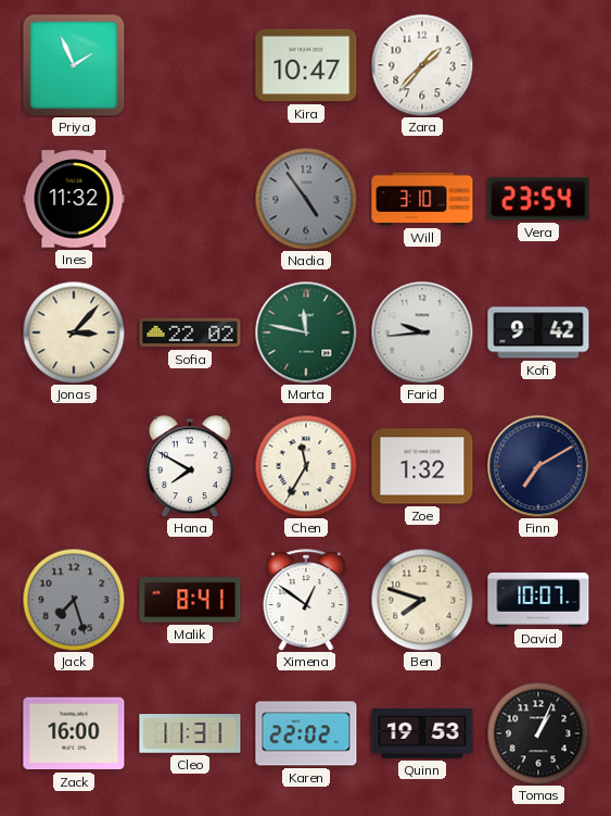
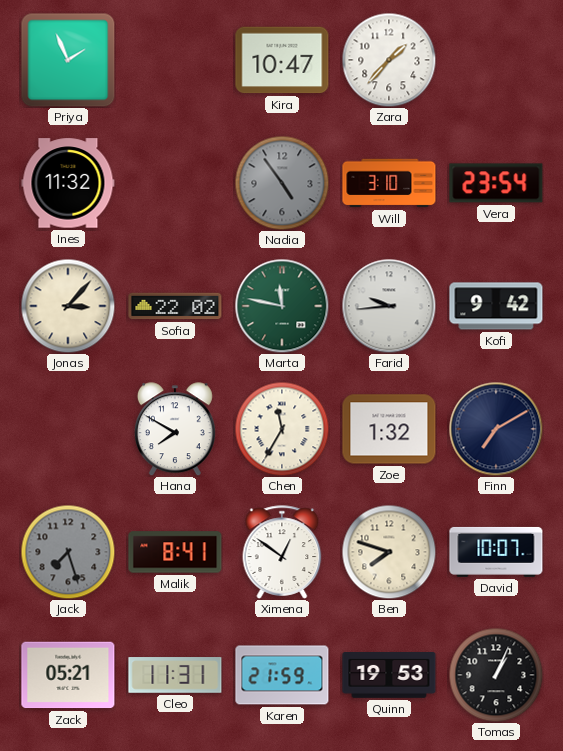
Zack: 16:00 -> 05:21 (68, 675)
Karen: 22:02 -> 21:59 (282, 675)
